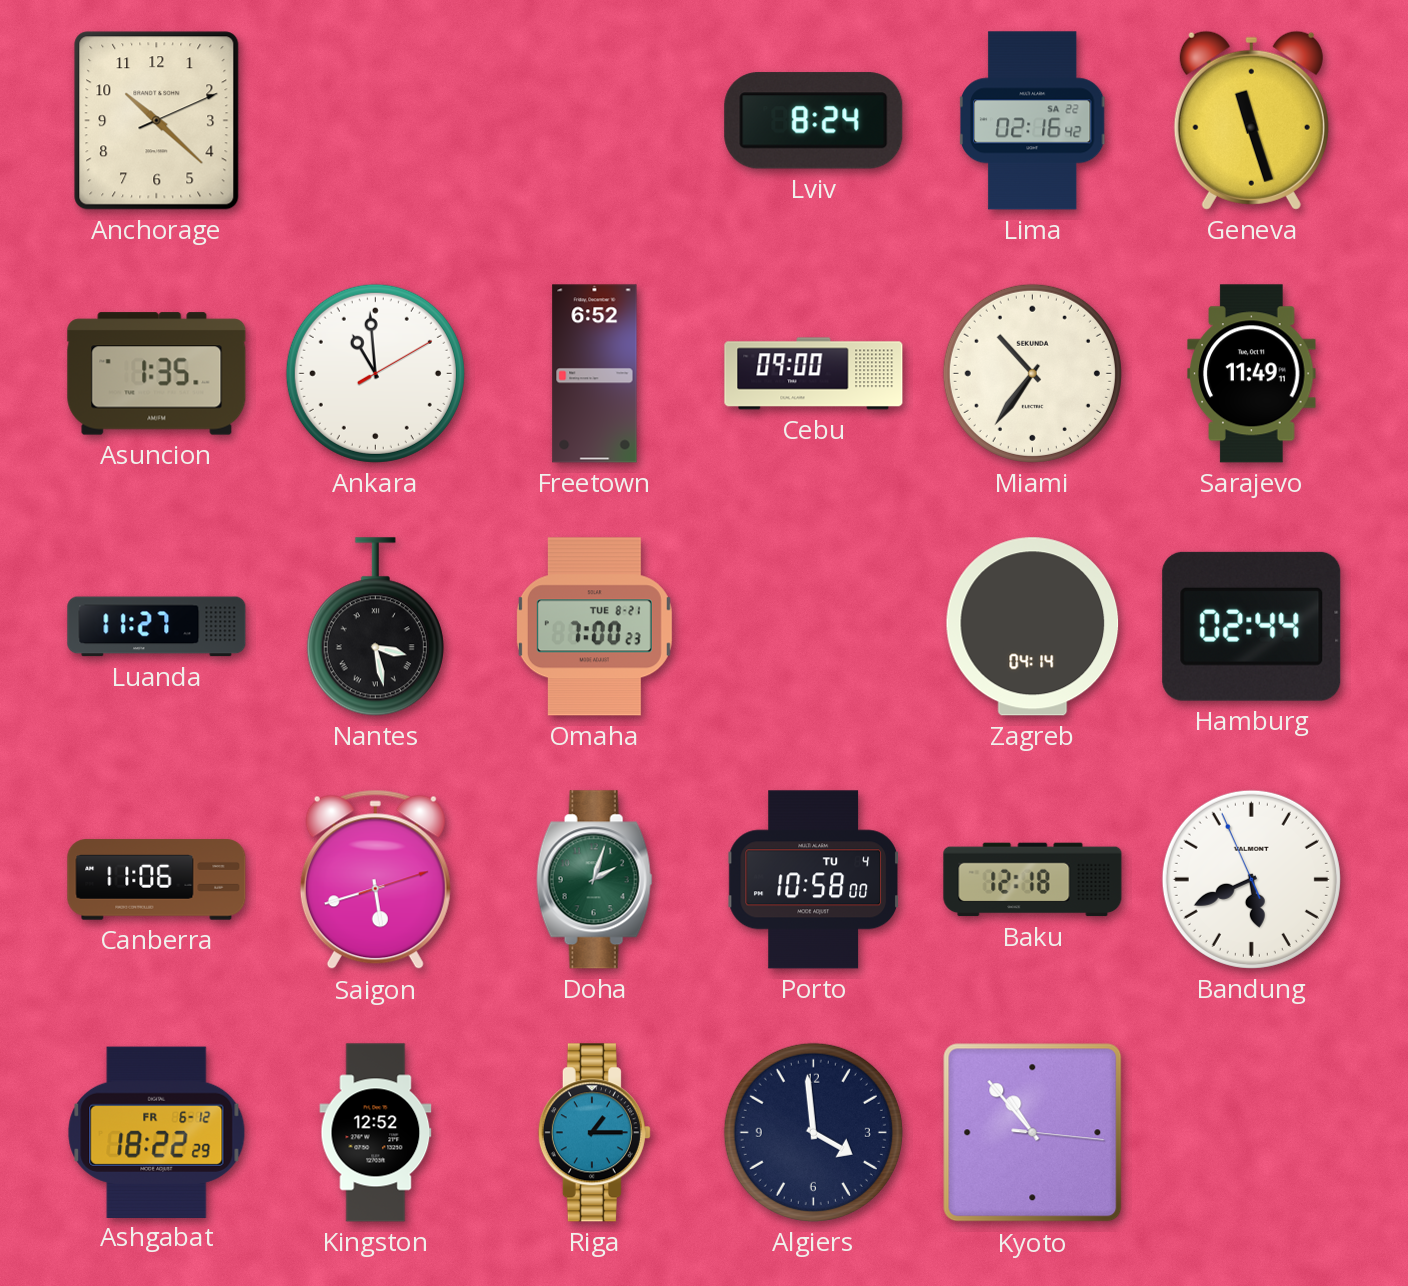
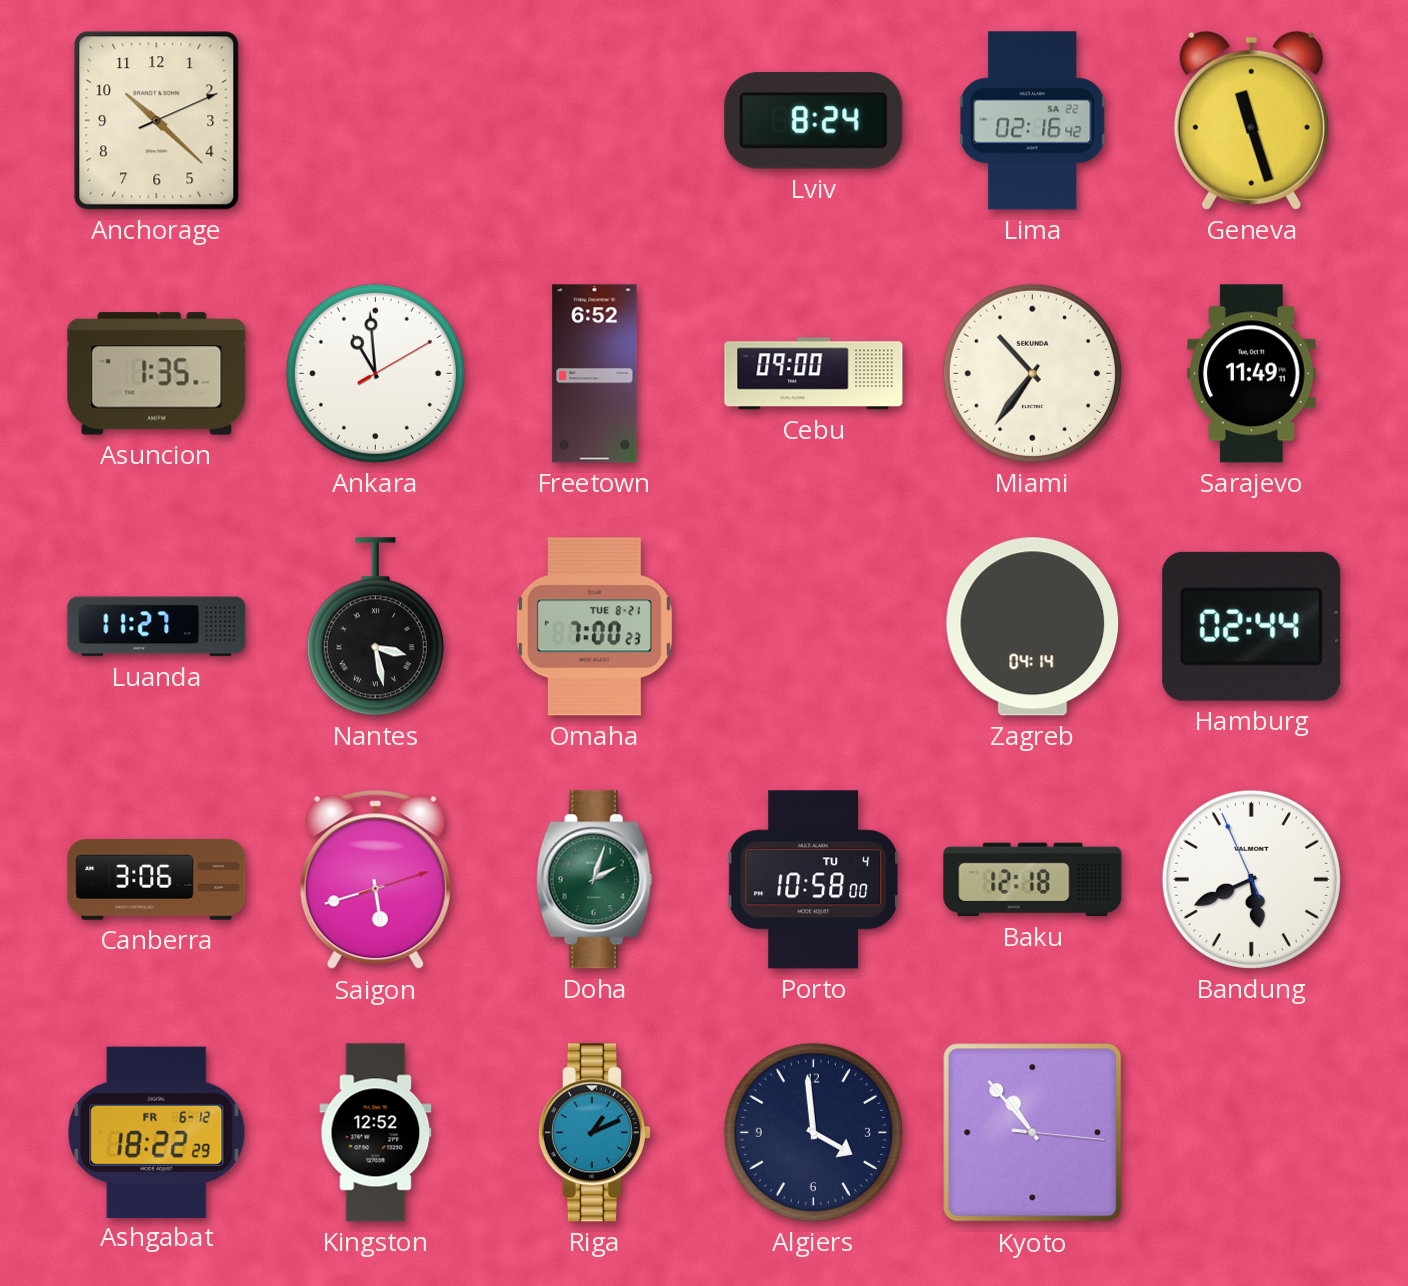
Canberra: 11:06 -> 3:06 (157, 880)
Riga: 1:15 -> 1:11 (594, 1133)
